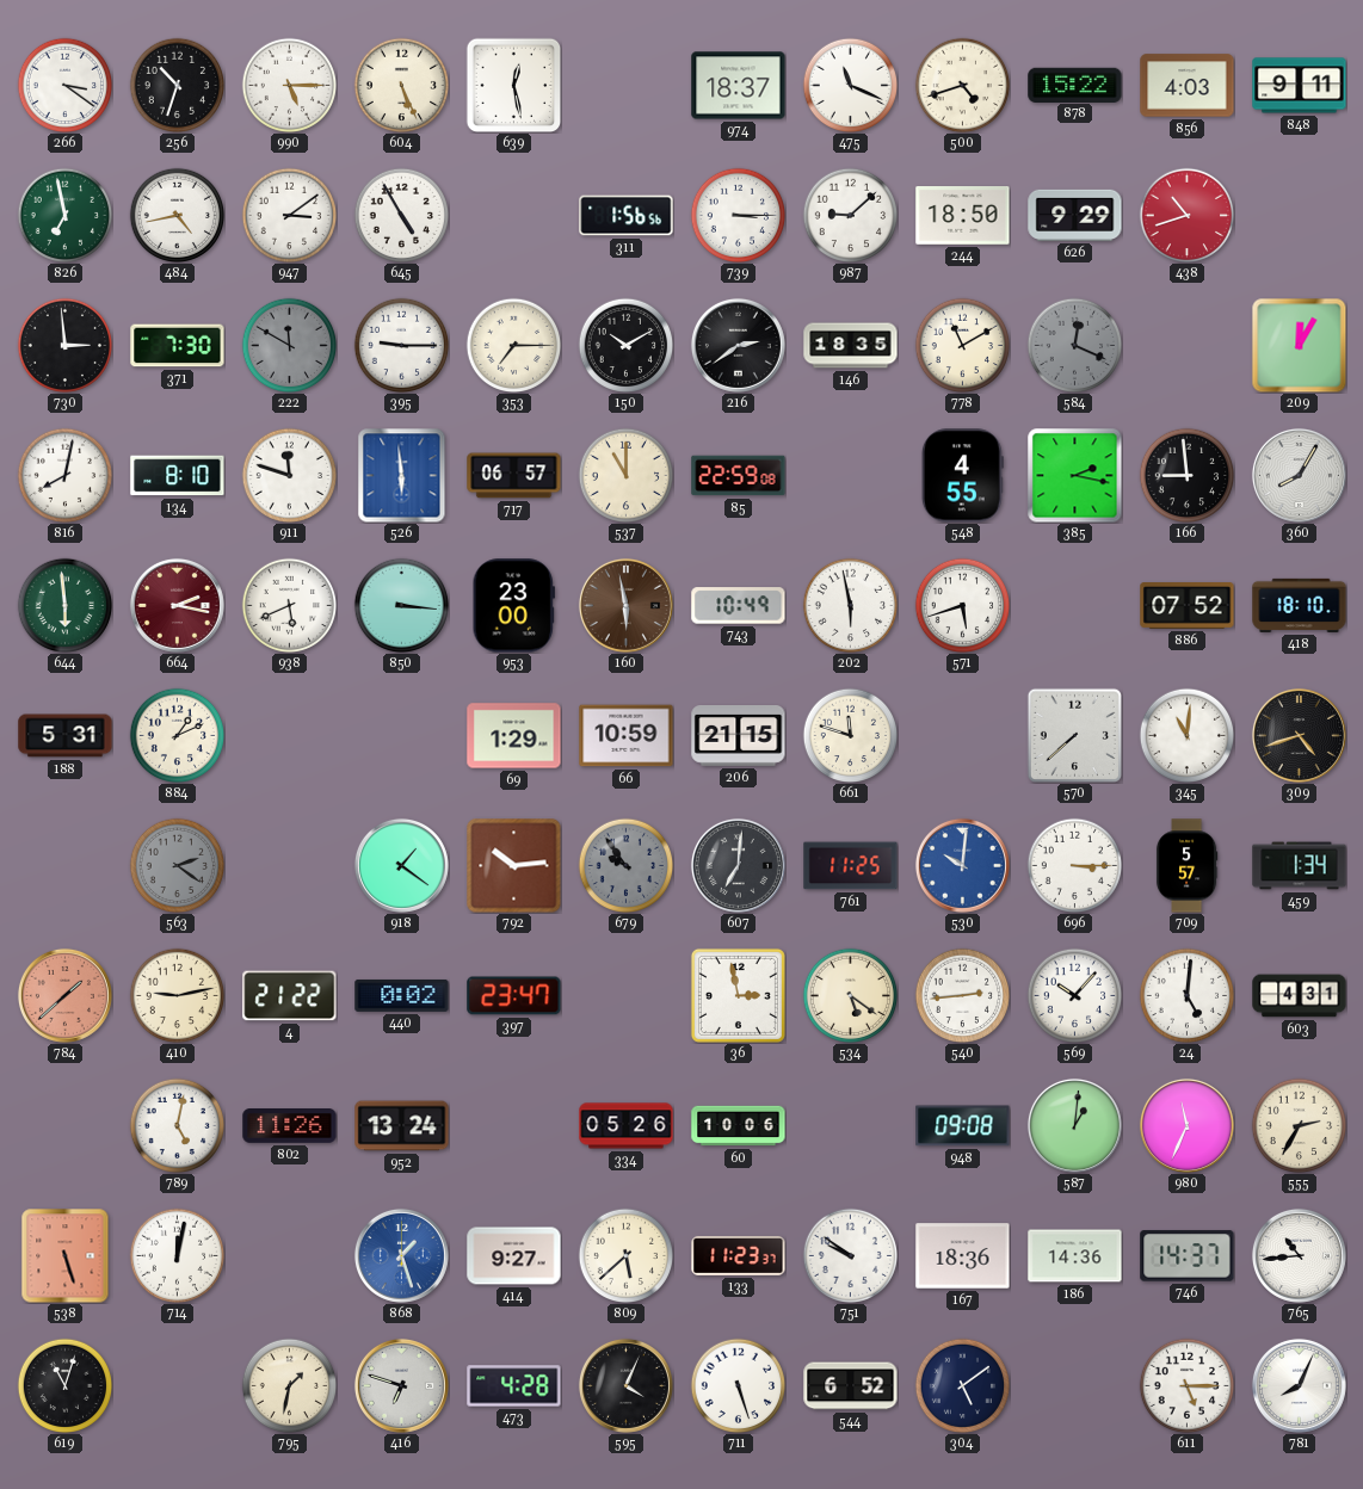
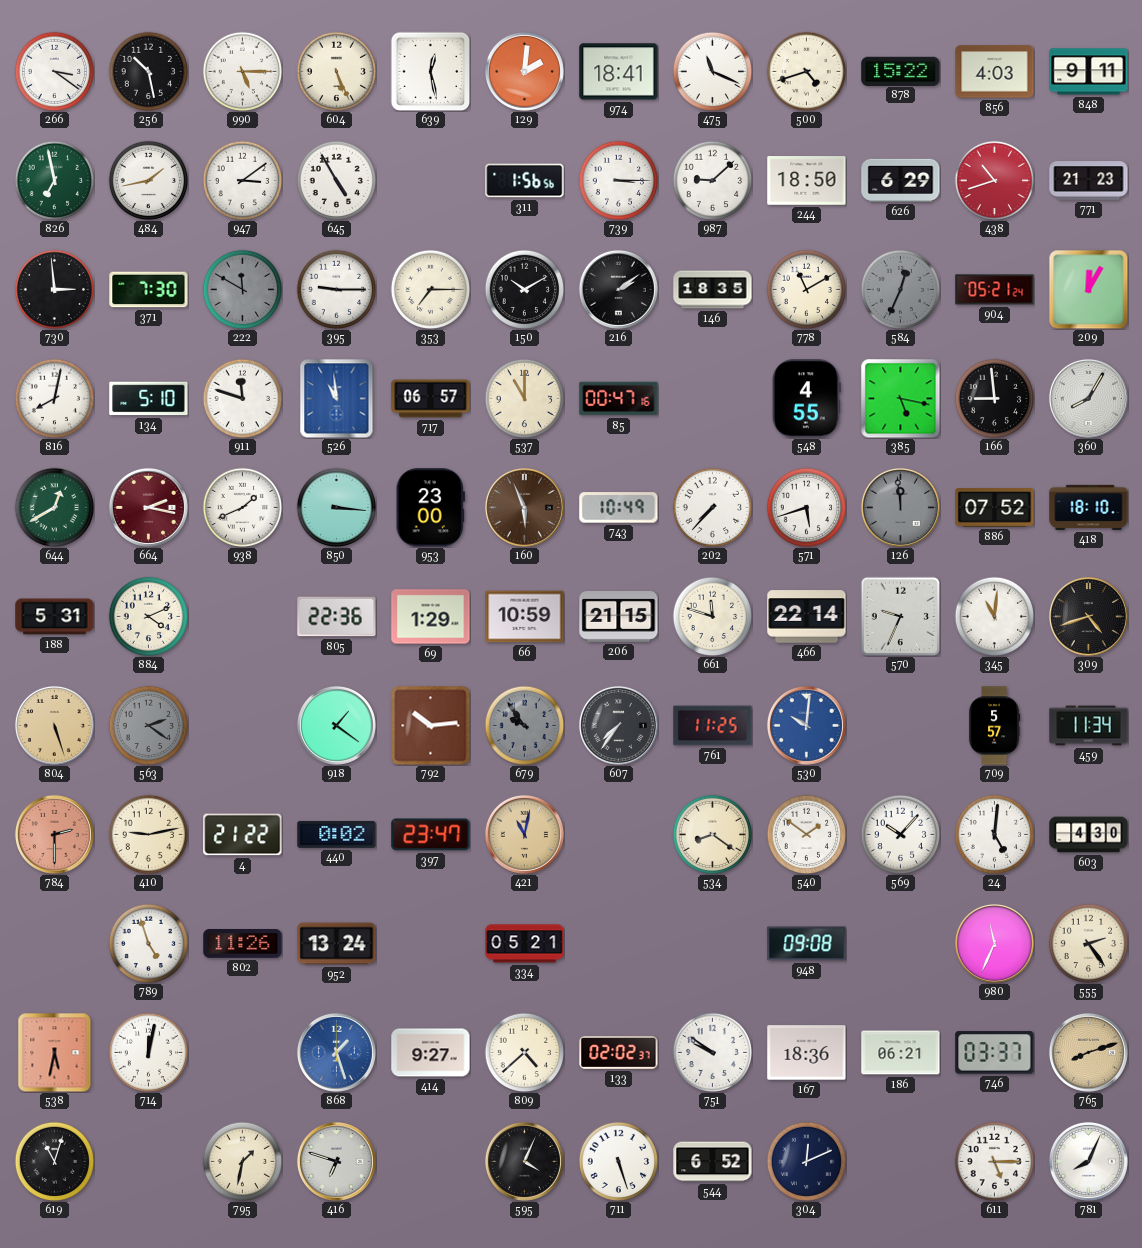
256: 10:33 -> 10:28 (148, 71)
129: none -> 2:01 (524, 71)
974: 18:37 -> 18:41 (619, 72)
484: 4:43 -> 1:43 (148, 180)
626: 9:29 -> 6:29 (901, 180)
771: none -> 21:23 (1089, 181)
216: 2:39 -> 2:09 (618, 289)
584: 12:19 -> 12:34 (900, 289)
904: none -> 05:21 (995, 290)
134: 8:10 -> 5:10 (149, 399)
526: 5:59 -> 10:59 (337, 398)
85: 22:59 -> 00:47 (619, 399)
385: 2:17 -> 5:17 (901, 399)
644: 5:59 -> 12:40 (54, 507)
938: 5:41 -> 1:41 (242, 507)
160: 5:58 -> 5:56 (524, 507)
202: 5:58 -> 7:37 (712, 507)
126: none -> 11:59 (900, 507)
884: 1:11 -> 4:11 (148, 616)
805: none -> 22:36 (337, 617)
466: none -> 22:14 (807, 617)
570: 7:38 -> 9:34 (900, 616)
804: none -> 5:27 (54, 725)
607: 7:01 -> 7:36 (618, 725)
696: 3:15 -> none (1074, 865)
459: 1:34 -> 11:34 (1089, 726)
784: 1:38 -> 2:30 (54, 834)
421: none -> 11:02 (524, 834)
36: 2:58 -> none (738, 995)
534: 5:21 -> 8:21 (712, 834)
540: 2:44 -> 1:51 (806, 834)
603: 4:31 -> 4:30 (1089, 835)
789: 5:02 -> 4:57 (148, 943)
334: 05:26 -> 05:21 (525, 944)
60: 10:06 -> none (739, 1126)
587: 1:01 -> none (1074, 1125)
555: 2:35 -> 2:24 (1088, 943)
538: 5:27 -> 5:32 (55, 1052)
809: 5:38 -> 4:38 (524, 1052)
133: 11:23 -> 02:02 (619, 1053)
186: 14:36 -> 06:21 (901, 1053)
746: 14:37 -> 03:37 (995, 1053)
765: 10:44 -> 8:12 (1088, 1052)
765 dial: white -> champagne (1088, 1052)
473: 4:28 -> none (514, 1386)
304: 5:09 -> 12:11 (806, 1161)
